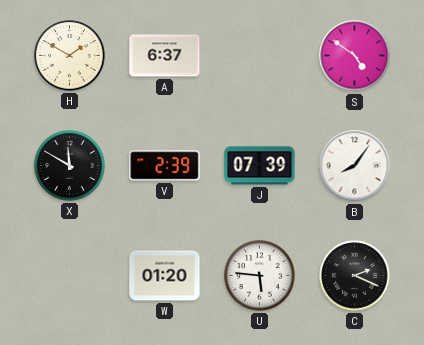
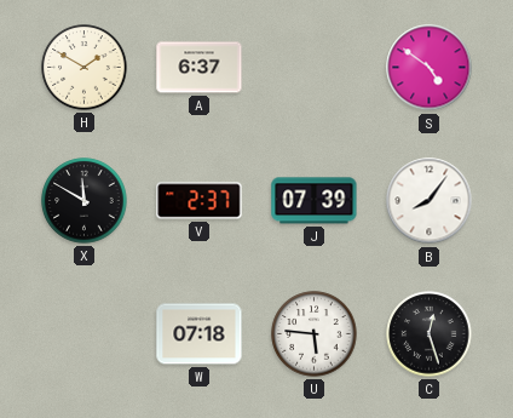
V: 2:39 -> 2:37 (200, 201)
W: 01:20 -> 07:18 (200, 334)
C: 2:19 -> 12:27 (430, 334)
